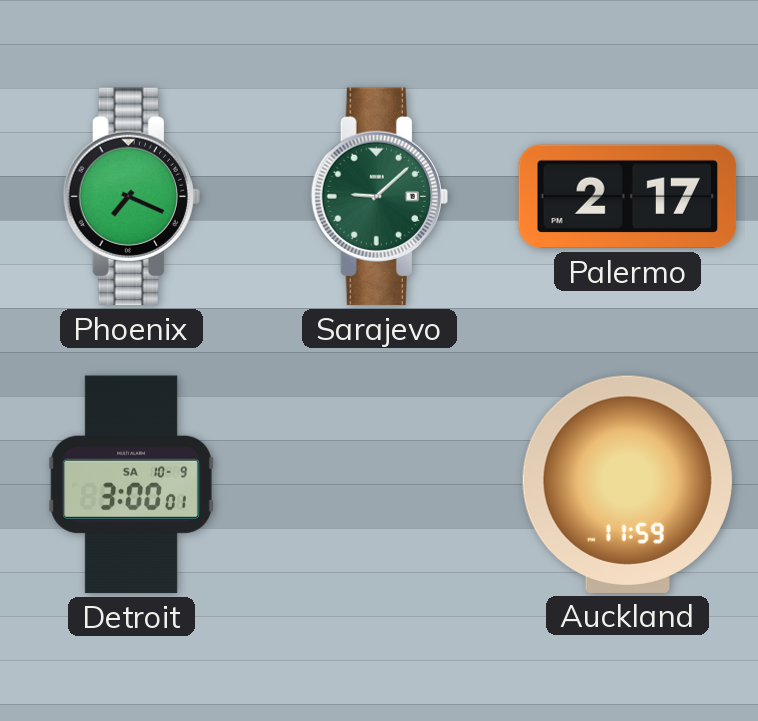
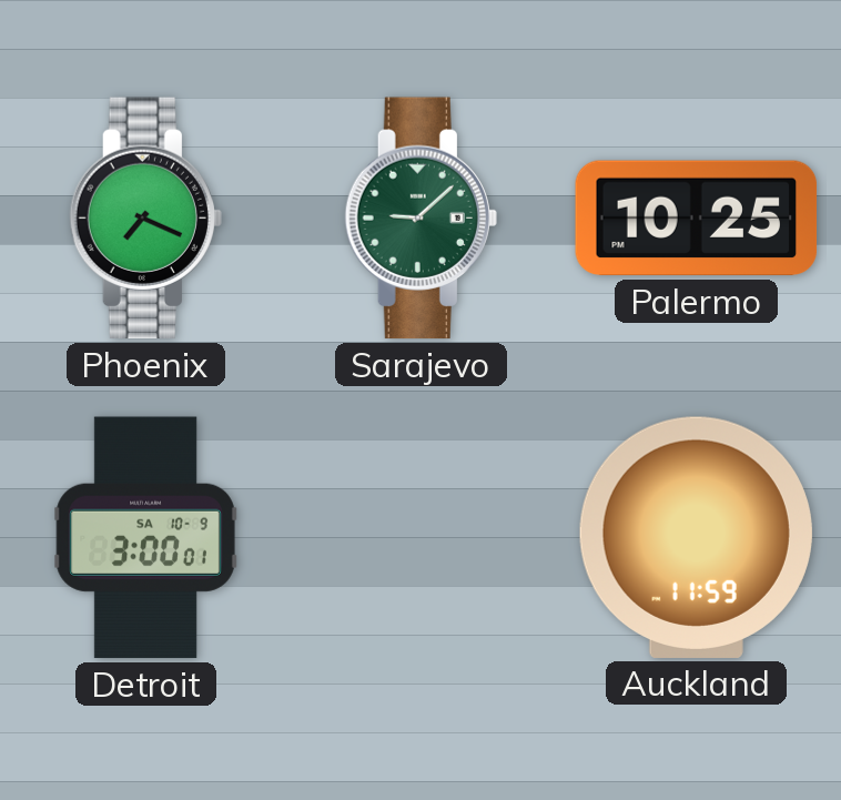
Palermo: 2:17 -> 10:25 (697, 219)
